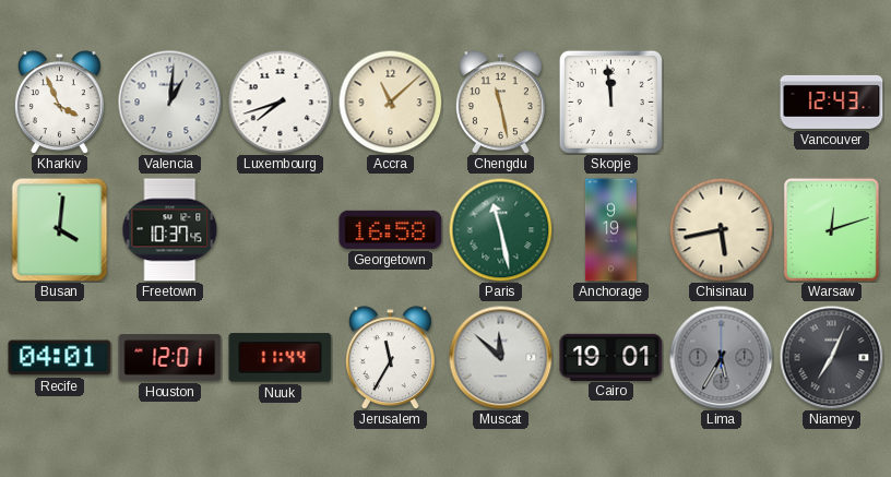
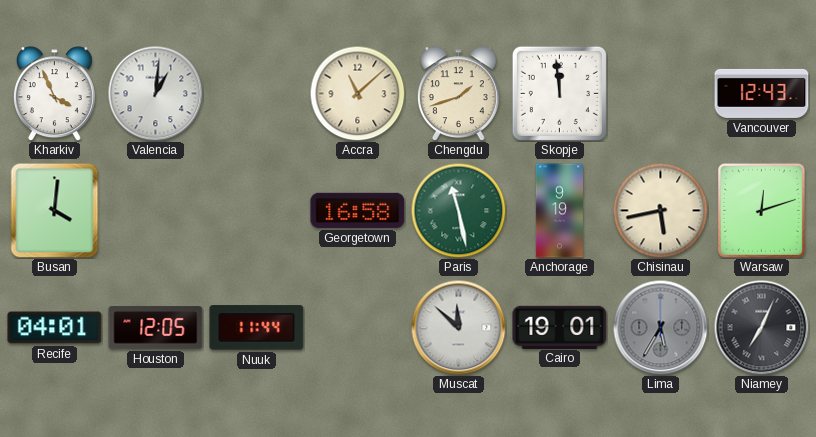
Luxembourg: 7:42 -> none (280, 102)
Chengdu: 11:28 -> 1:42 (458, 94)
Freetown: 10:37 -> none (170, 230)
Houston: 12:01 -> 12:05 (156, 328)
Jerusalem: 11:35 -> none (390, 358)
